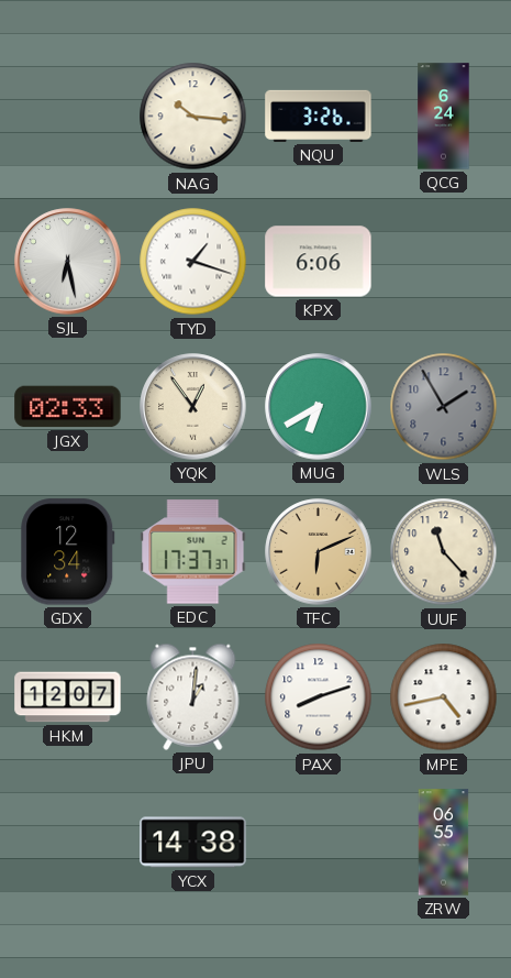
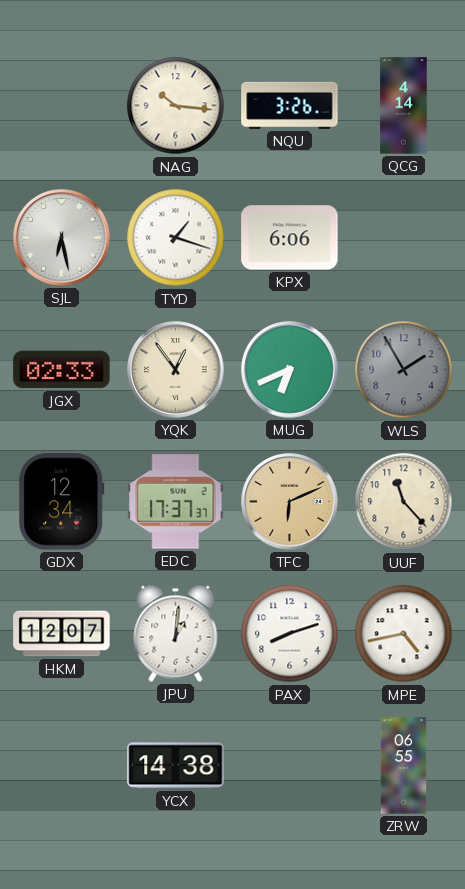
QCG: 6:24 -> 4:14 (404, 106)
MUG: 6:40 -> 6:41 (290, 370)
